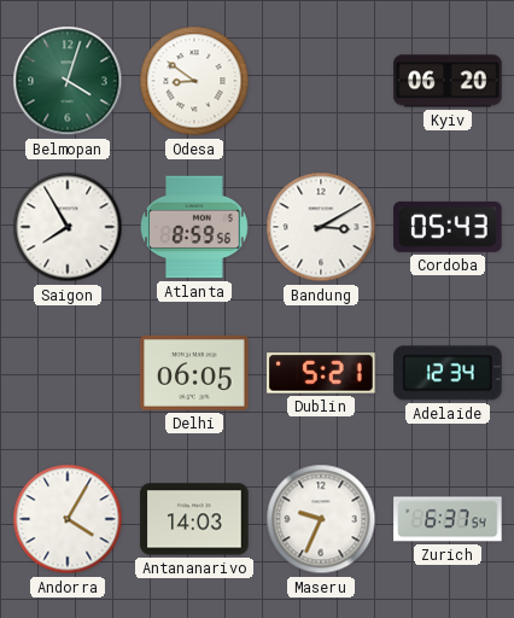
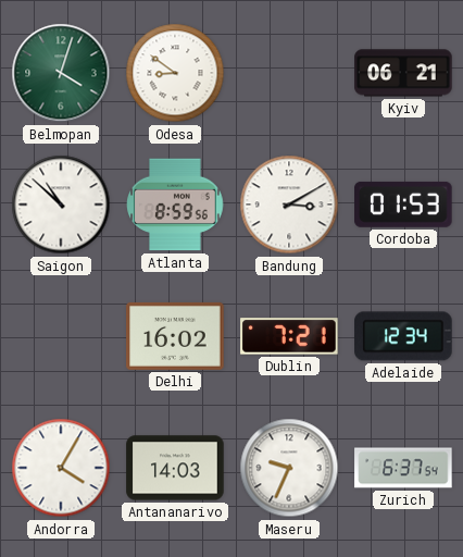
Kyiv: 06:20 -> 06:21 (403, 73)
Saigon: 7:55 -> 10:52 (61, 205)
Cordoba: 05:43 -> 01:53 (403, 205)
Delhi: 06:05 -> 16:02 (175, 336)
Dublin: 5:21 -> 7:21 (289, 336)
